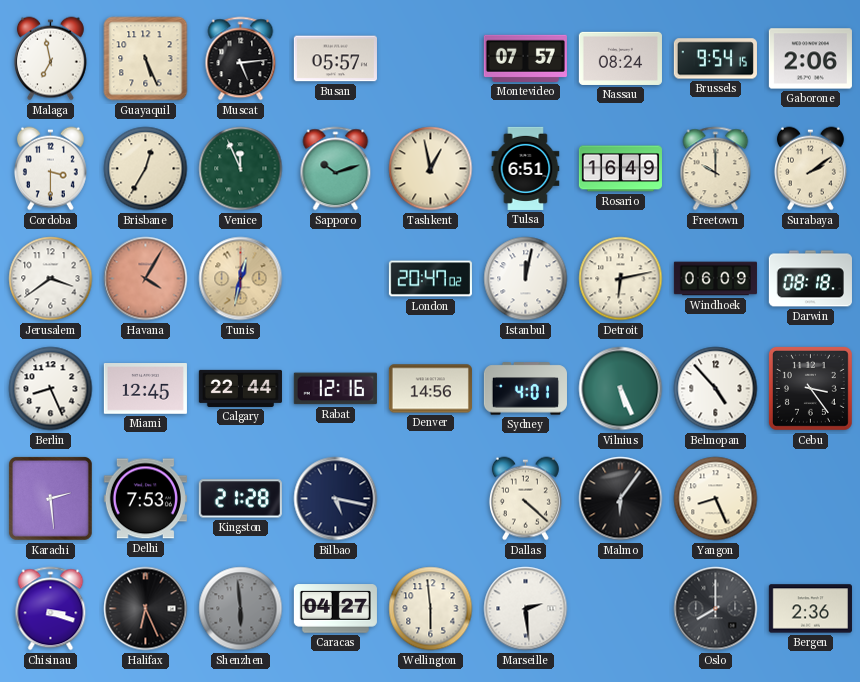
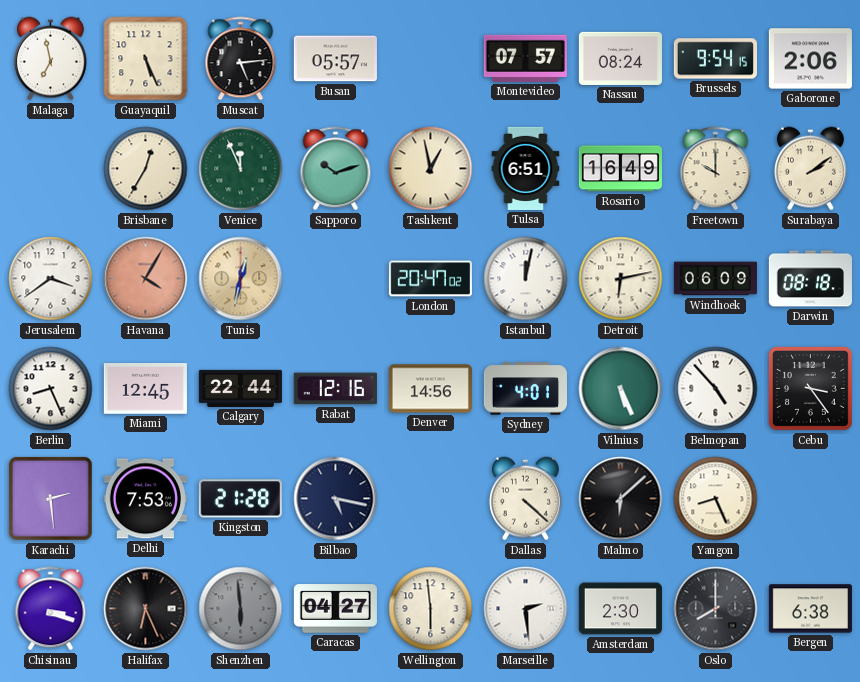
Cordoba: 3:30 -> none (50, 169)
Malmo: 6:06 -> 6:08 (621, 499)
Amsterdam: none -> 2:30 (620, 609)
Bergen: 2:36 -> 6:38 (810, 609)
